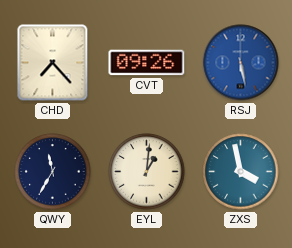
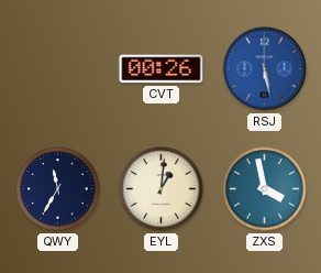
CHD: 7:23 -> none (53, 63)
CVT: 09:26 -> 00:26 (162, 69)
